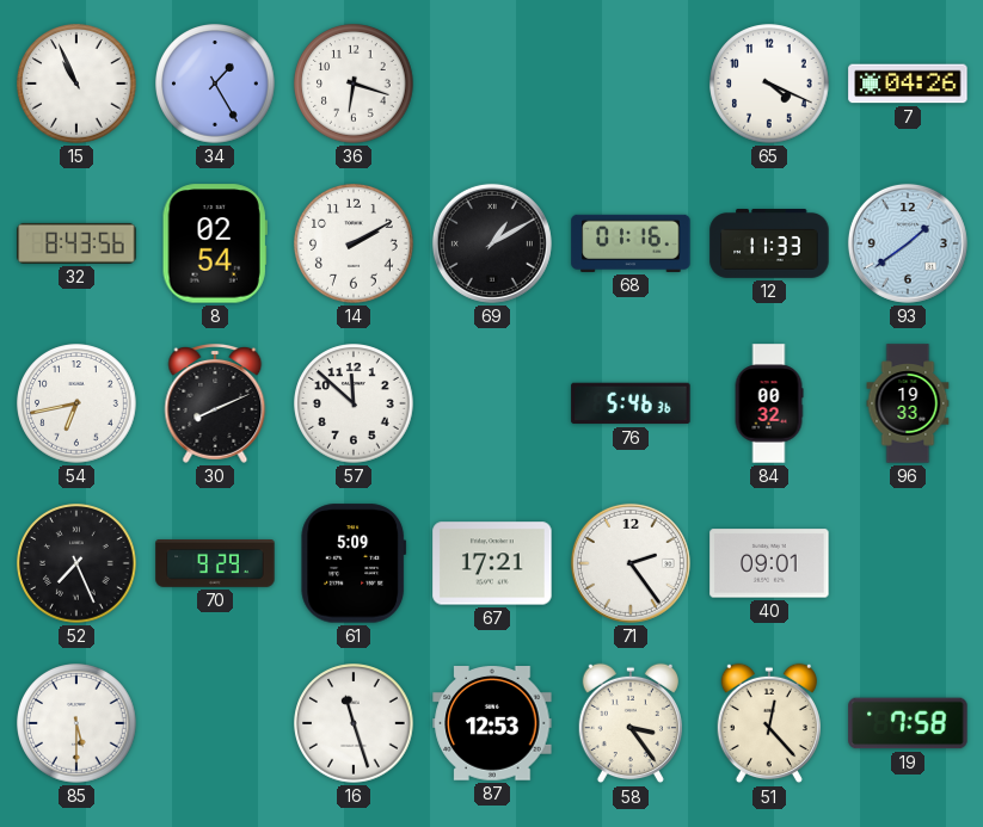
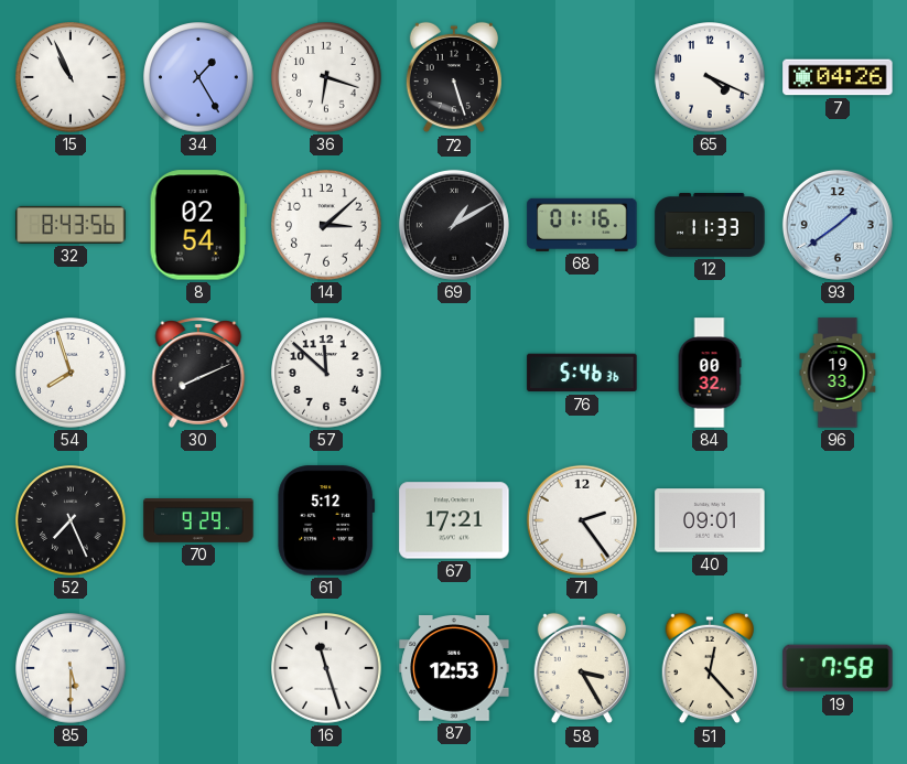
72: none -> 5:27 (453, 77)
14: 2:10 -> 3:08 (326, 225)
54: 6:43 -> 7:57 (71, 373)
61: 5:09 -> 5:12 (326, 520)
58: 3:24 -> 3:25 (581, 668)
